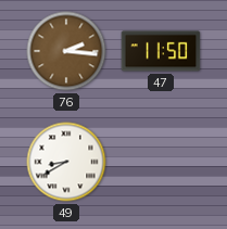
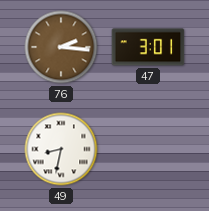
47: 11:50 -> 3:01 (148, 47)
49: 8:40 -> 8:32 (61, 149)
